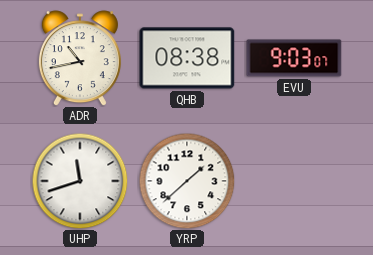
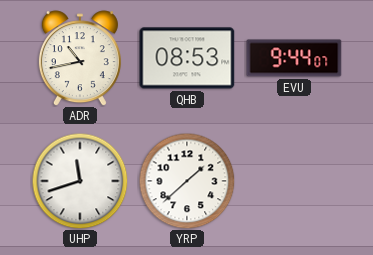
QHB: 08:38 -> 08:53 (187, 58)
EVU: 9:03 -> 9:44 (294, 58)
